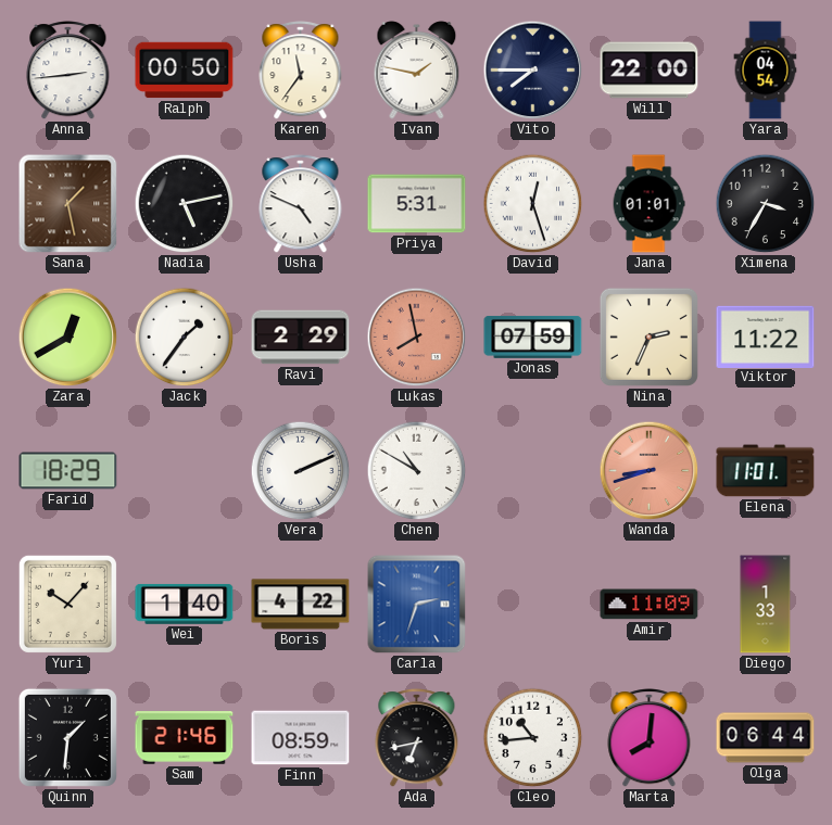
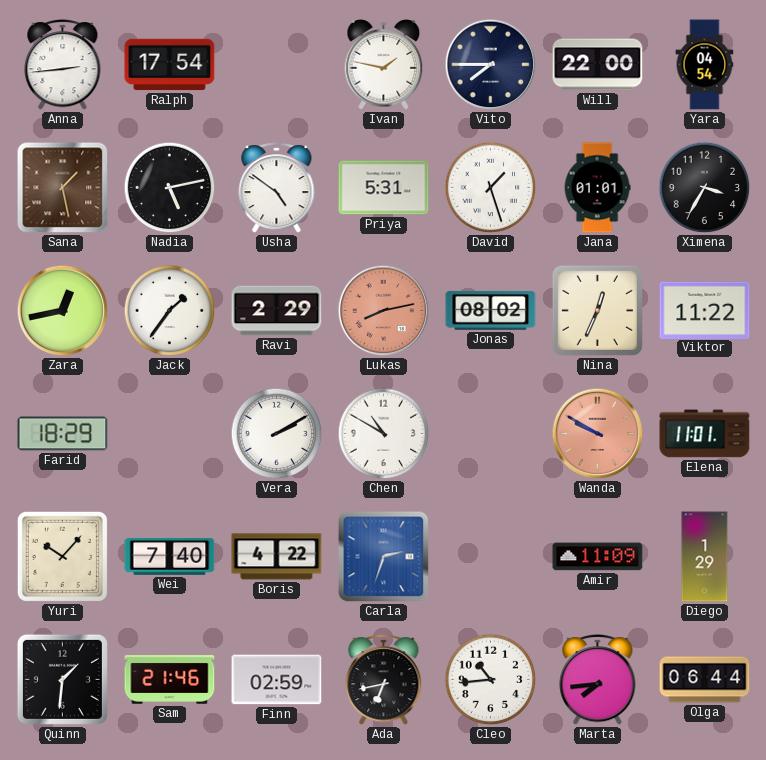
Ralph: 00:50 -> 17:54 (170, 65)
Karen: 11:36 -> none (301, 71)
Usha: 4:49 -> 4:51 (277, 188)
David: 12:27 -> 1:27 (491, 188)
Zara: 12:40 -> 12:43 (63, 311)
Lukas: 7:58 -> 8:13 (384, 311)
Jonas: 07:59 -> 08:02 (491, 310)
Nina: 2:34 -> 12:34 (597, 310)
Vera: 2:11 -> 2:10 (277, 434)
Wanda: 8:42 -> 9:50 (598, 434)
Wei: 1:40 -> 7:40 (170, 556)
Diego: 1:33 -> 1:29 (705, 557)
Finn: 08:59 -> 02:59 (277, 680)
Marta: 8:01 -> 7:44 (598, 680)
